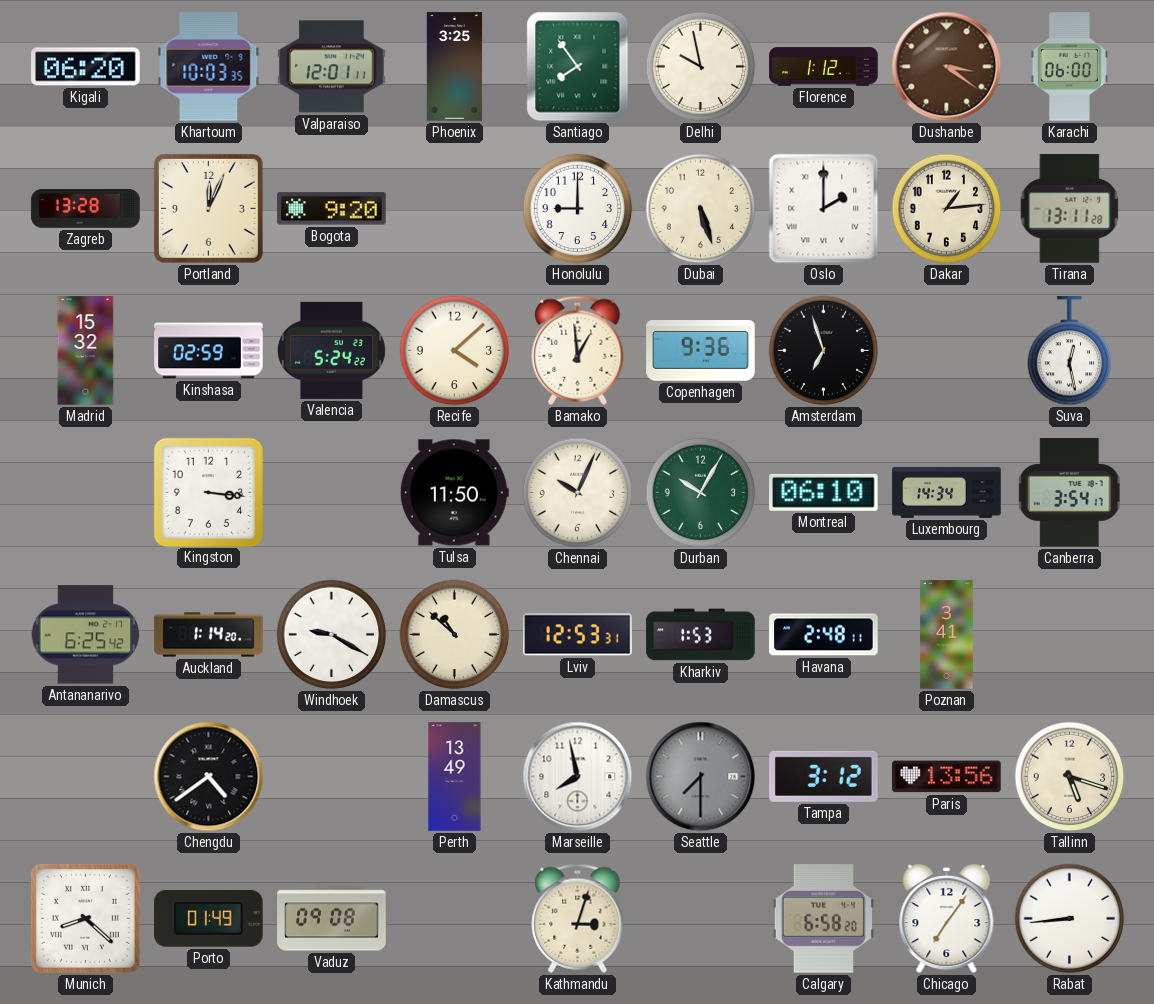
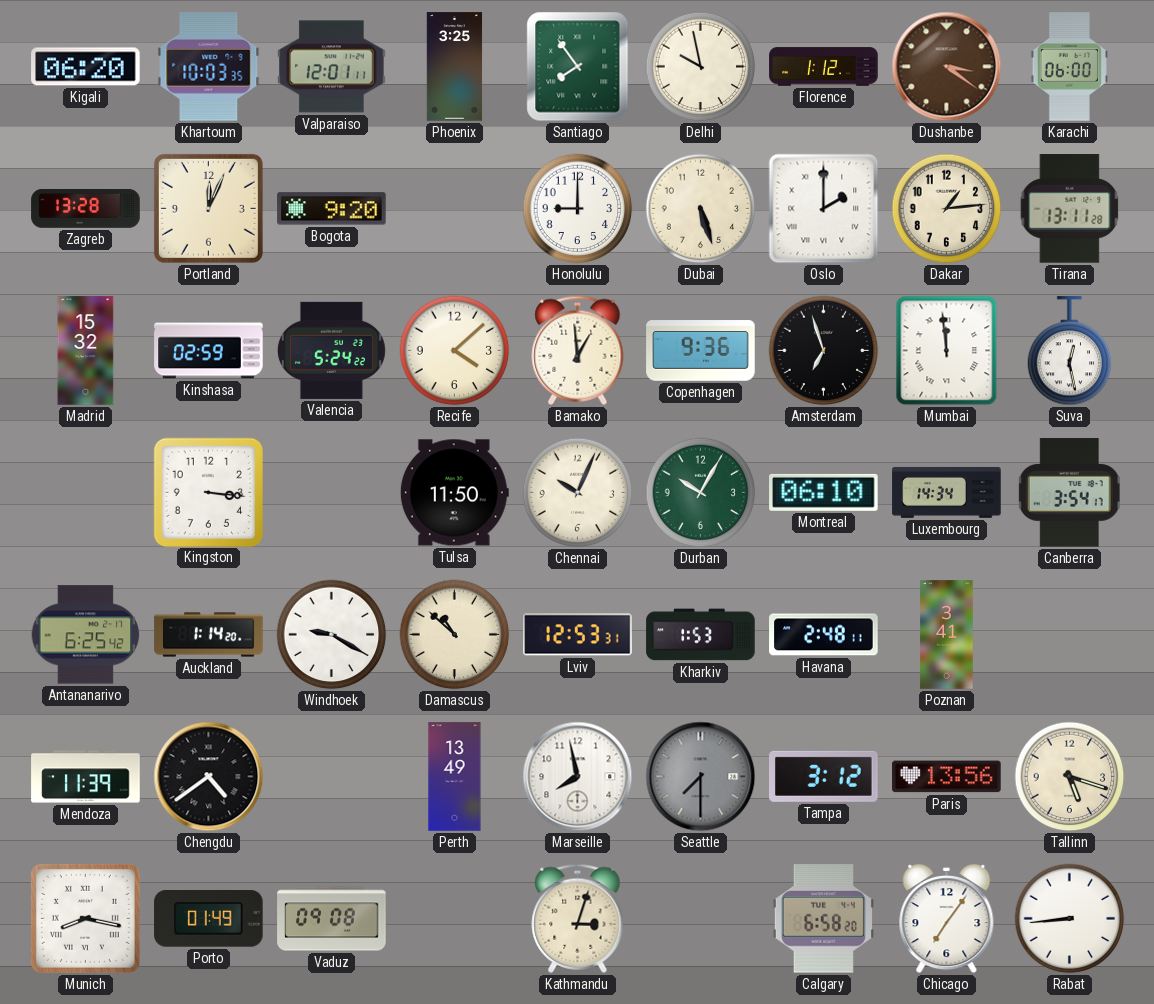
Mumbai: none -> 11:59 (947, 351)
Mendoza: none -> 11:39 (86, 777)
Munich: 8:22 -> 8:17 (85, 918)
